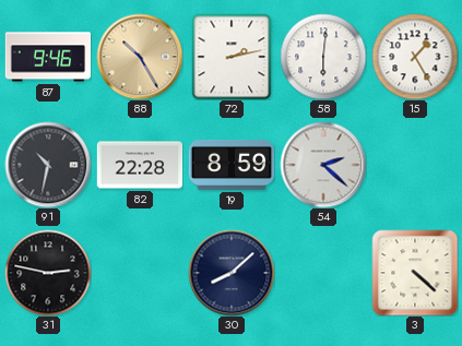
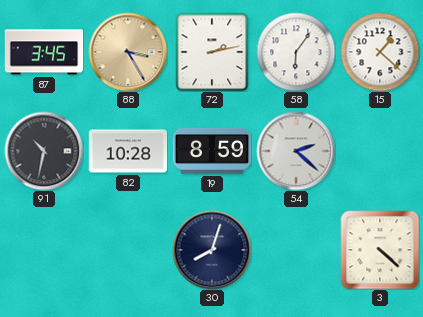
87: 9:46 -> 3:45 (44, 52)
88: 10:25 -> 3:25 (128, 52)
58: 6:01 -> 6:06 (296, 52)
15: 1:25 -> 1:22 (380, 52)
82: 22:28 -> 10:28 (128, 151)
31: 2:47 -> none (48, 273)
30: 8:08 -> 8:03 (212, 250)
